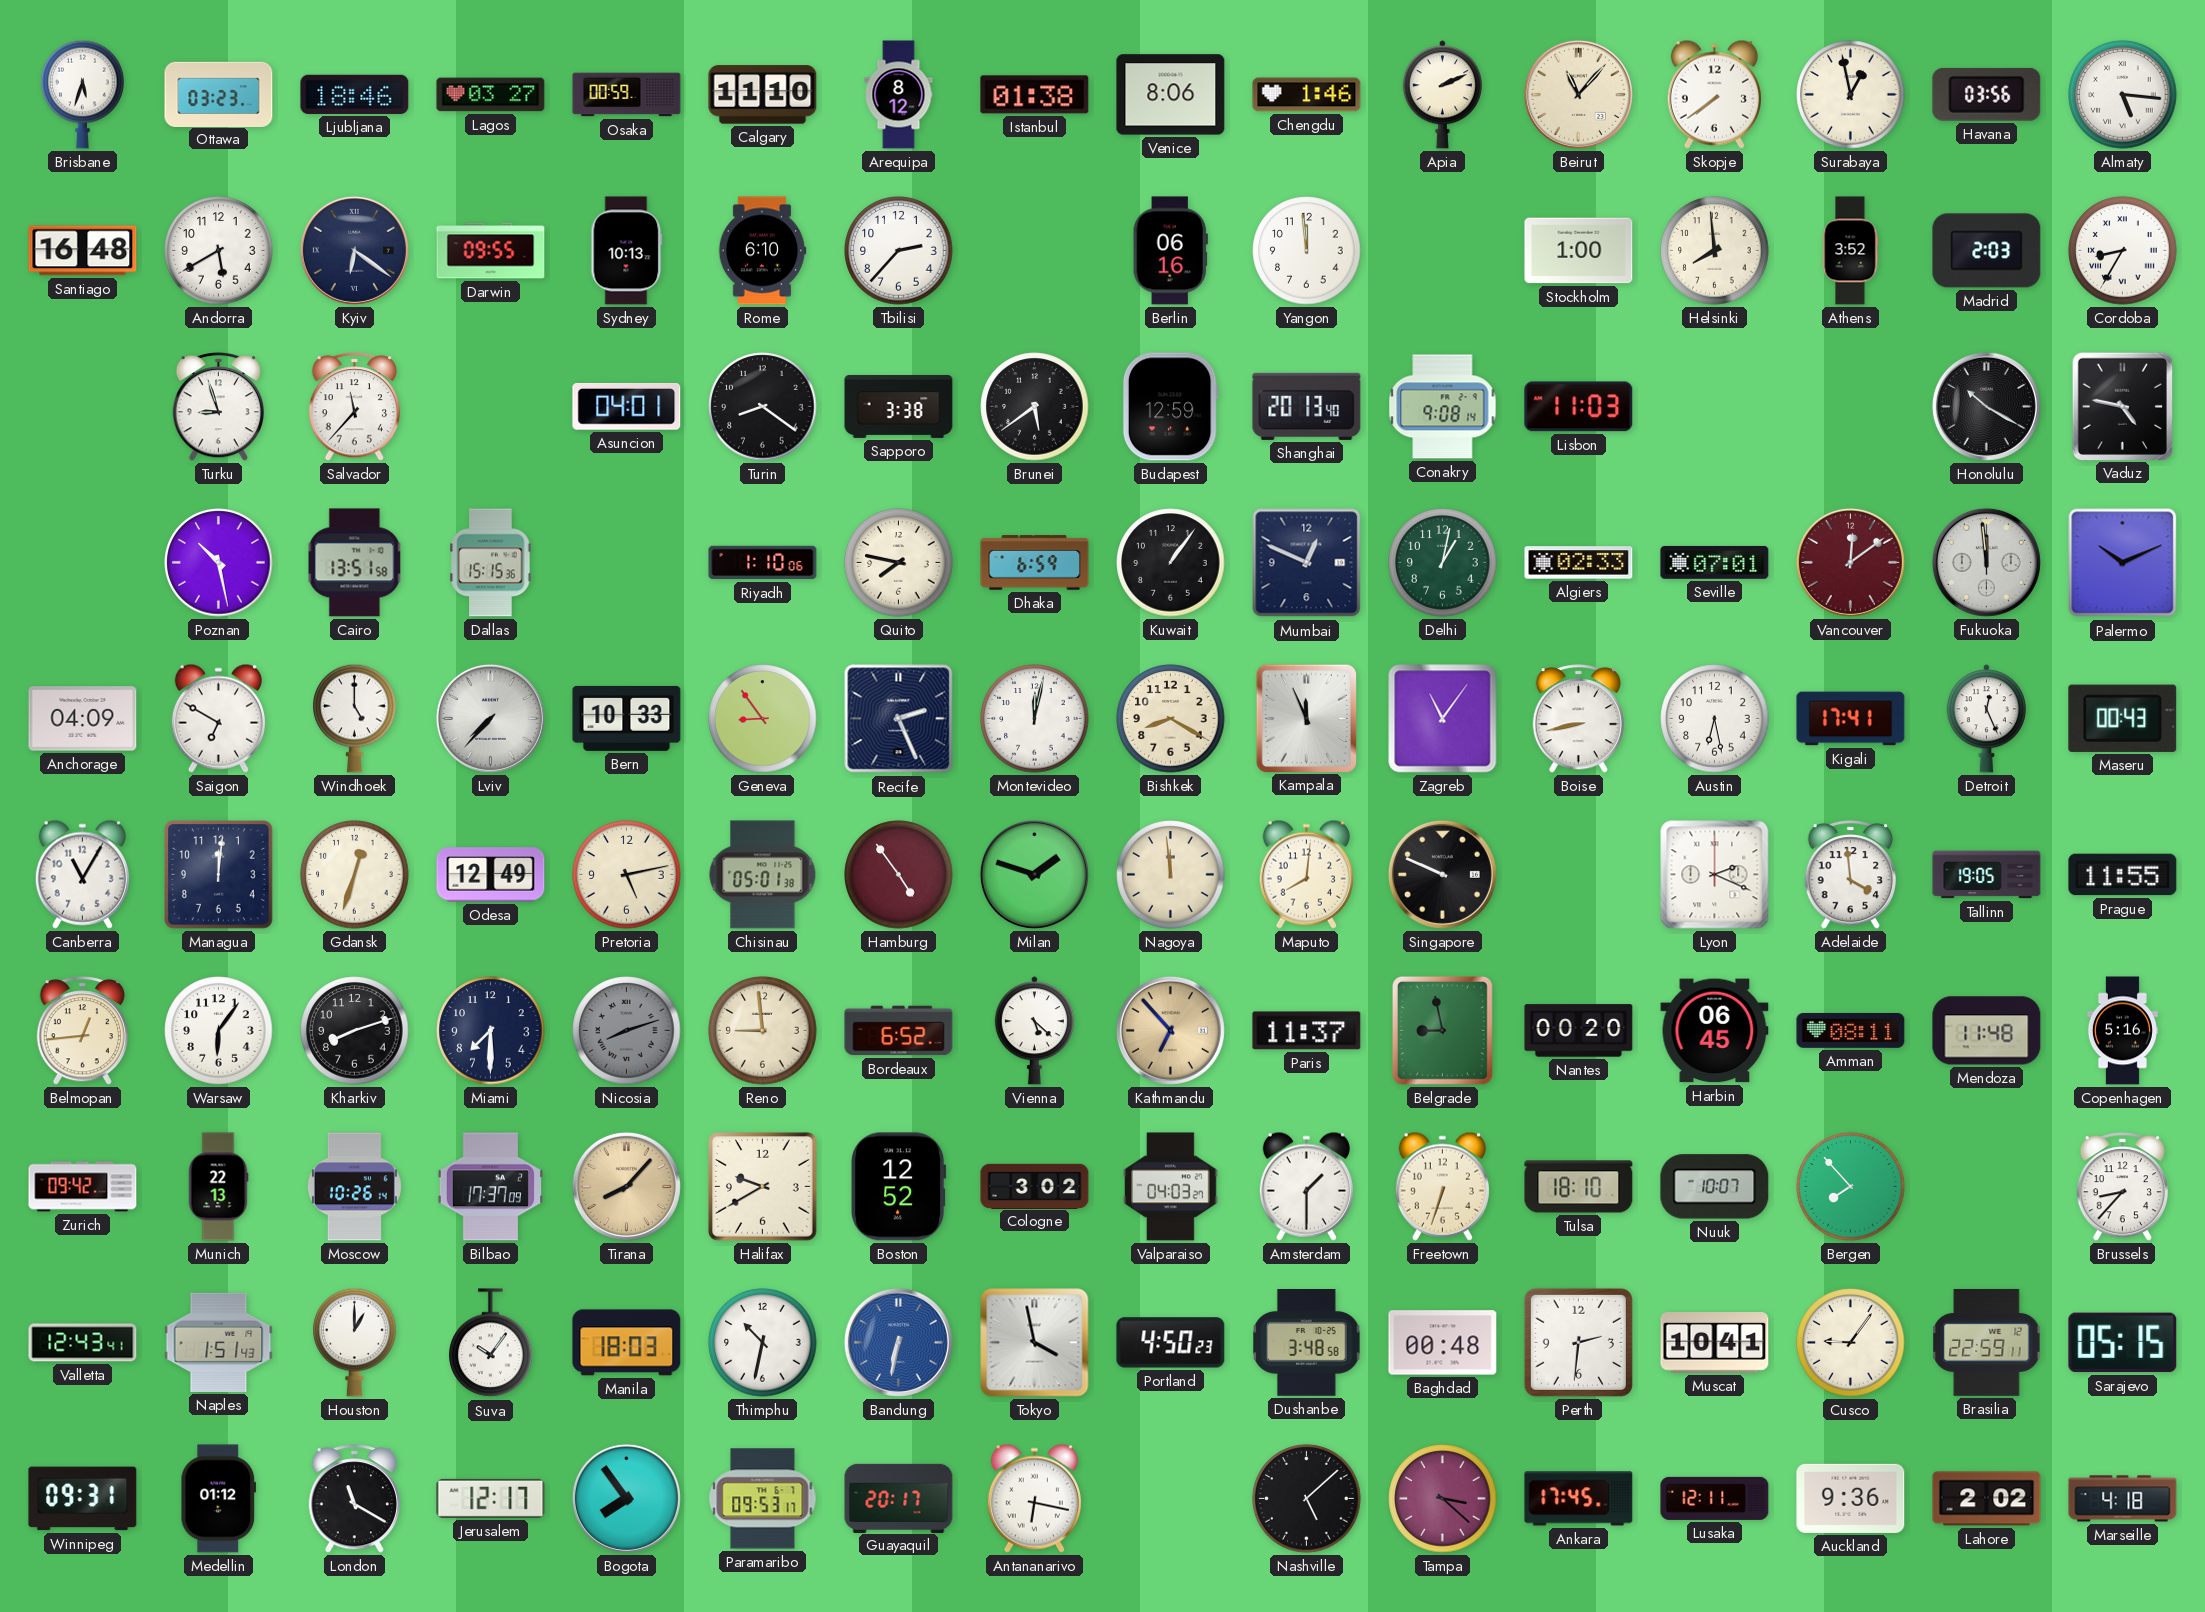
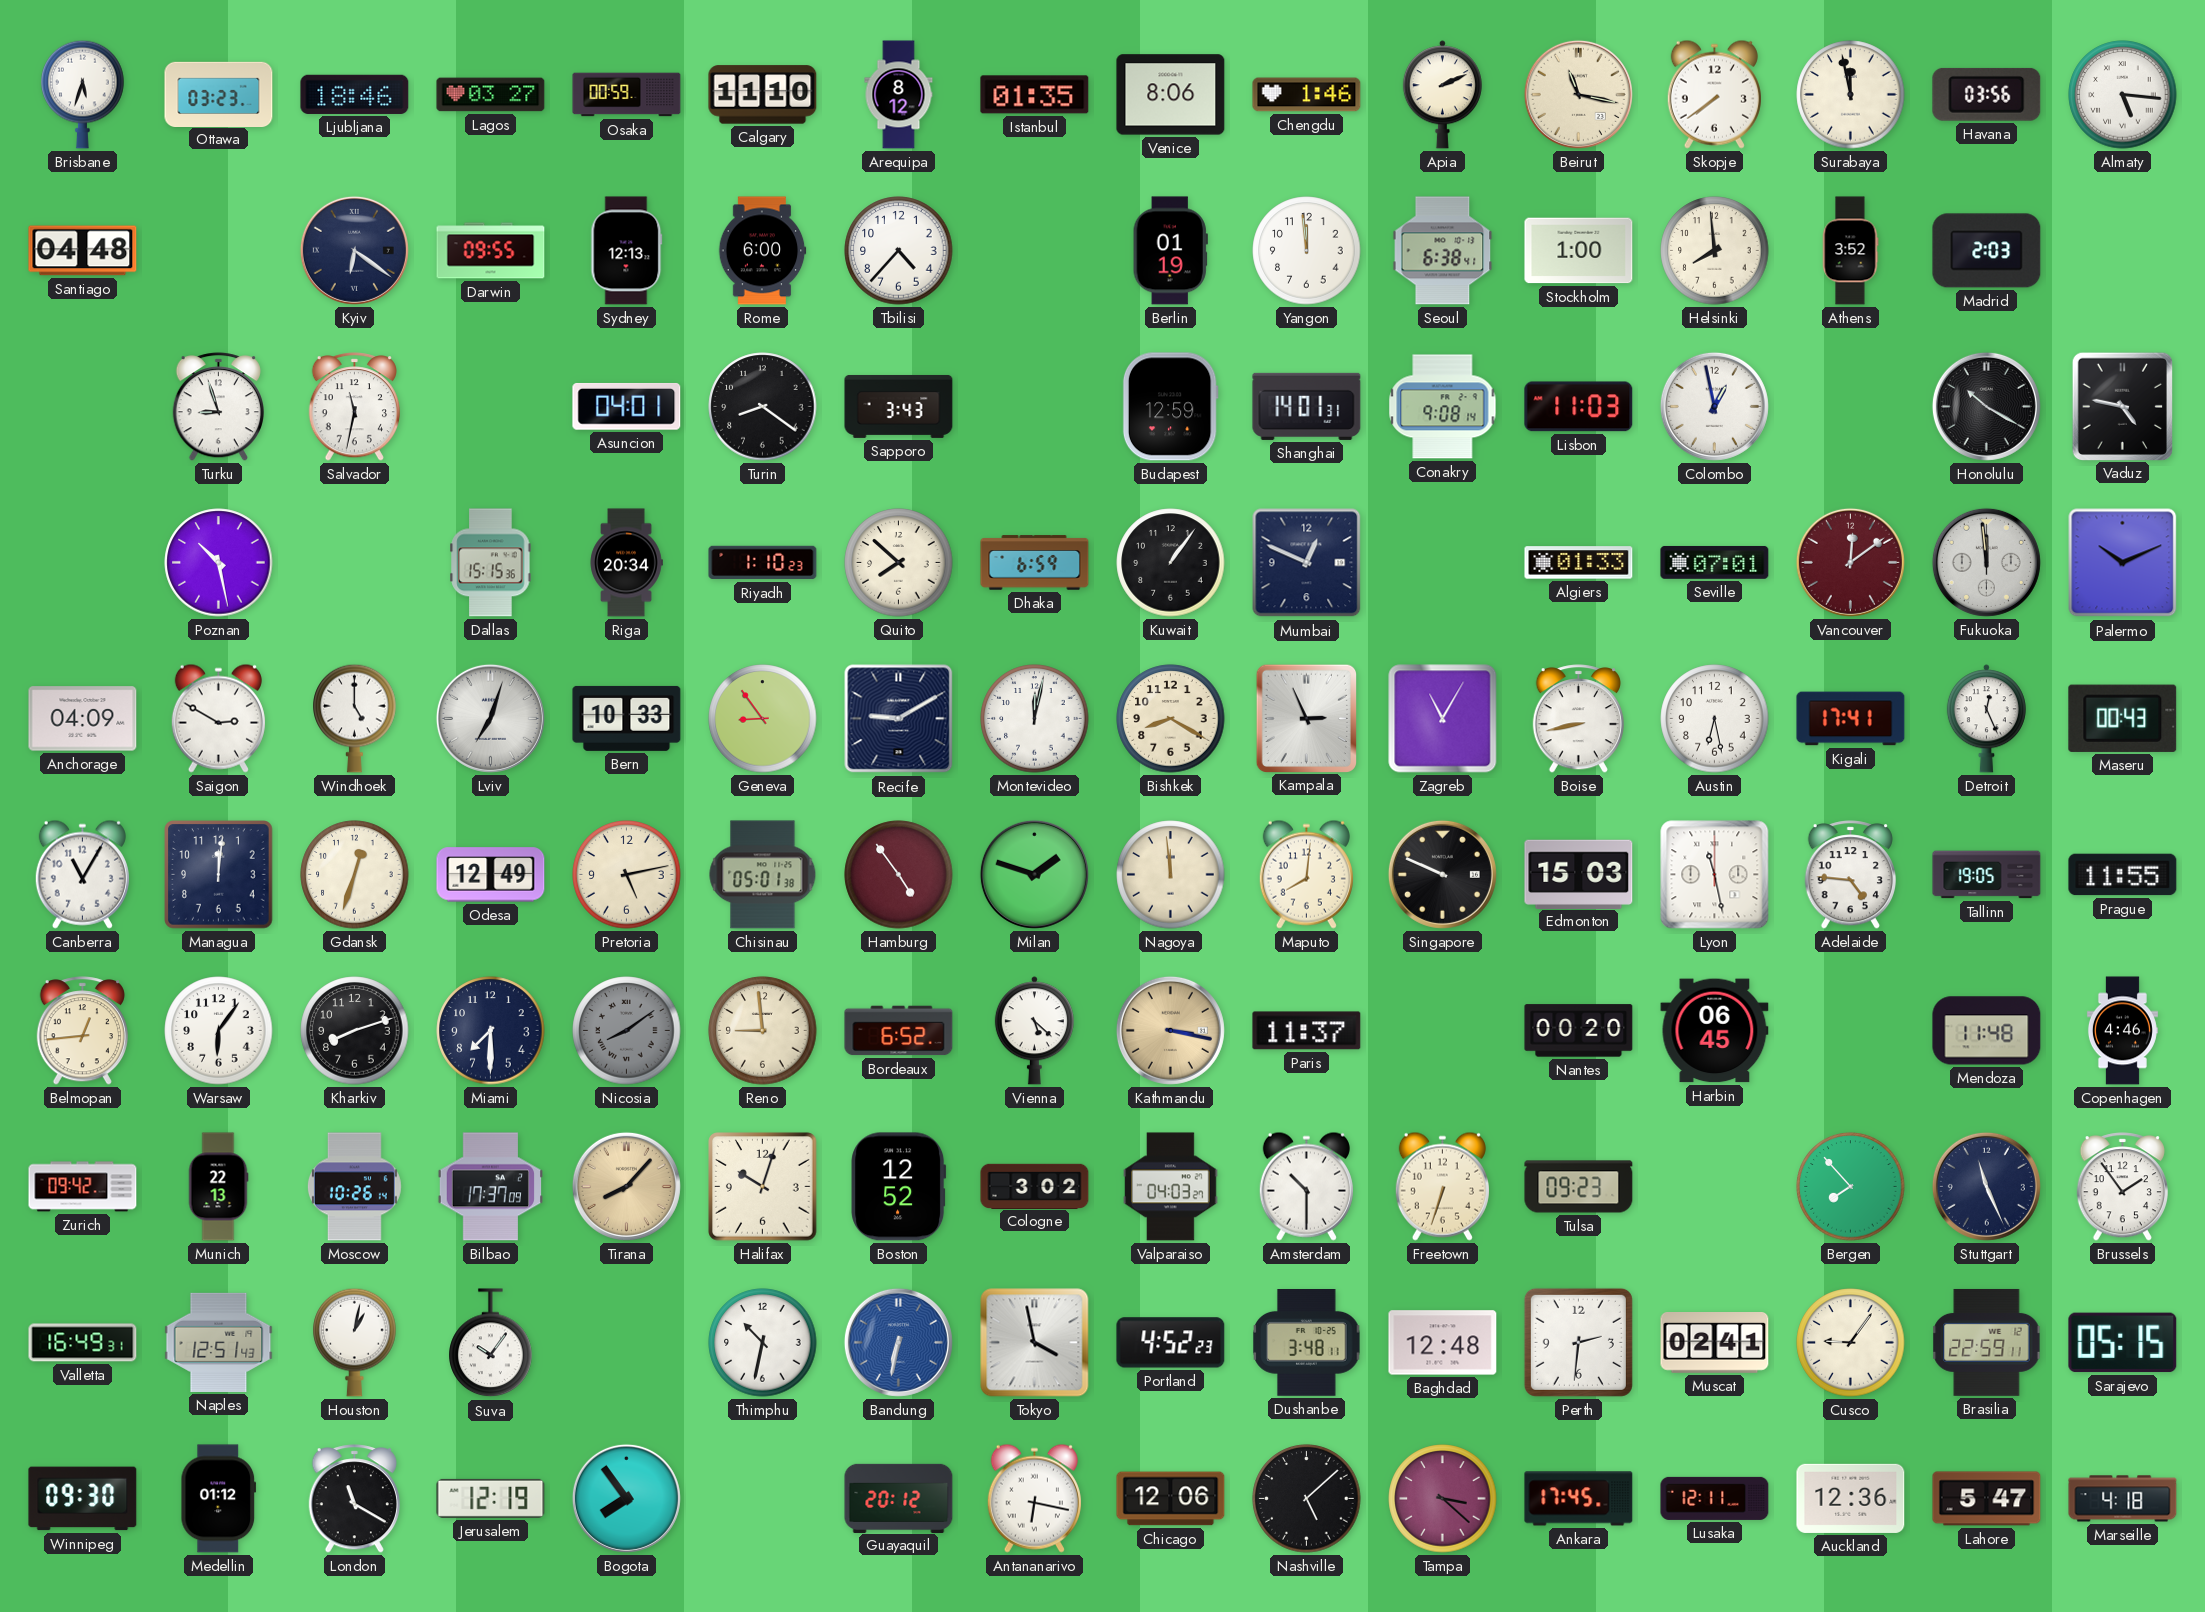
Istanbul: 01:38 -> 01:35 (1035, 95)
Beirut: 11:07 -> 11:17 (1578, 94)
Surabaya: 12:58 -> 11:58 (1851, 95)
Santiago: 16:48 -> 04:48 (83, 251)
Andorra: 5:40 -> none (219, 251)
Sydney: 10:13 -> 12:13 (627, 251)
Rome: 6:10 -> 6:00 (762, 251)
Tbilisi: 2:37 -> 4:37 (899, 251)
Berlin: 06:16 -> 01:19 (1170, 251)
Seoul: none -> 6:38 (1443, 251)
Cordoba: 8:35 -> none (2123, 251)
Salvador: 11:37 -> 11:32 (354, 407)
Sapporo: 3:38 -> 3:43 (899, 406)
Brunei: 5:39 -> none (1035, 407)
Shanghai: 20:13 -> 14:01 (1307, 406)
Colombo: none -> 12:58 (1714, 406)
Cairo: 13:51 -> none (355, 563)
Riga: none -> 20:34 (626, 563)
Riyadh: 1:10:06 -> 1:10:23 (763, 563)
Quito: 7:47 -> 7:52 (899, 563)
Delhi: 1:02 -> none (1443, 563)
Algiers: 02:33 -> 01:33 (1579, 563)
Saigon: 6:50 -> 2:50 (218, 718)
Lviv: 7:37 -> 7:03 (490, 718)
Recife: 2:26 -> 9:10 (899, 719)
Kampala: 11:56 -> 2:56 (1306, 718)
Zagreb: 11:06 -> 11:05 (1443, 719)
Edmonton: none -> 15:03 (1579, 874)
Lyon: 2:19 -> 11:28 (1715, 875)
Adelaide: 3:59 -> 4:46 (1850, 875)
Nicosia: 8:12 -> 8:09 (627, 1031)
Kathmandu: 6:53 -> 3:17 (1170, 1030)
Belgrade: 8:58 -> none (1442, 1030)
Amman: 08:11 -> none (1851, 1030)
Copenhagen: 5:16 -> 4:46 (2122, 1031)
Halifax: 9:40 -> 10:03 (763, 1187)
Amsterdam: 1:30 -> 10:30 (1306, 1186)
Tulsa: 18:10 -> 09:23 (1579, 1187)
Nuuk: 10:07 -> none (1715, 1187)
Stuttgart: none -> 11:26 (1986, 1186)
Brussels: 8:37 -> 1:54 (2122, 1187)
Valletta: 12:43 -> 16:49 (83, 1343)
Naples: 1:51 -> 12:51 (219, 1342)
Houston: 1:00 -> 1:02 (355, 1342)
Manila: 18:03 -> none (627, 1343)
Portland: 4:50 -> 4:52 (1171, 1343)
Dushanbe: 3:48:58 -> 3:48:11 (1307, 1343)
Baghdad: 00:48 -> 12:48 (1443, 1343)
Muscat: 10:41 -> 02:41 (1715, 1343)
Winnipeg: 09:31 -> 09:30 (83, 1499)
Jerusalem: 12:17 -> 12:19 (491, 1498)
Paramaribo: 09:53 -> none (763, 1499)
Guayaquil: 20:17 -> 20:12 (899, 1498)
Chicago: none -> 12:06 (1171, 1499)
Auckland: 9:36 -> 12:36 (1851, 1498)
Lahore: 2:02 -> 5:47 (1987, 1499)
